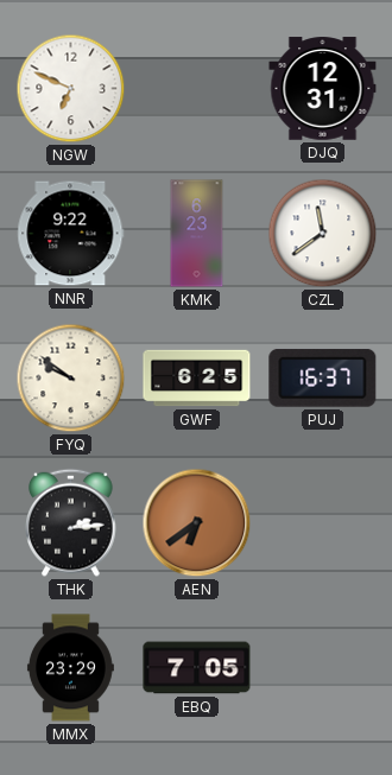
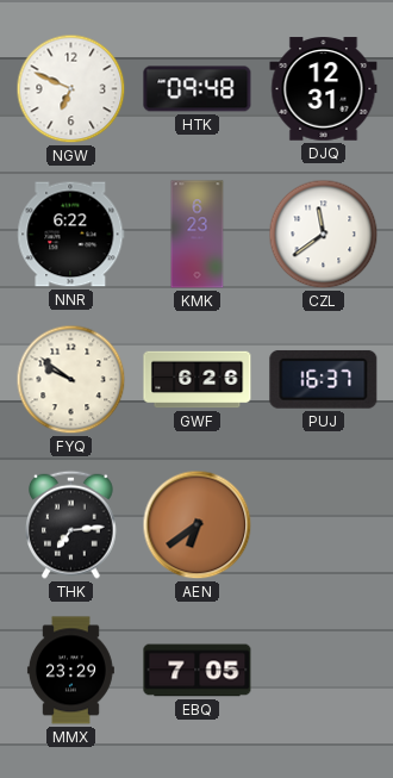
HTK: none -> 09:48 (198, 89)
NNR: 9:22 -> 6:22 (71, 235)
GWF: 6:25 -> 6:26 (198, 380)
THK: 2:14 -> 7:14 (71, 524)
